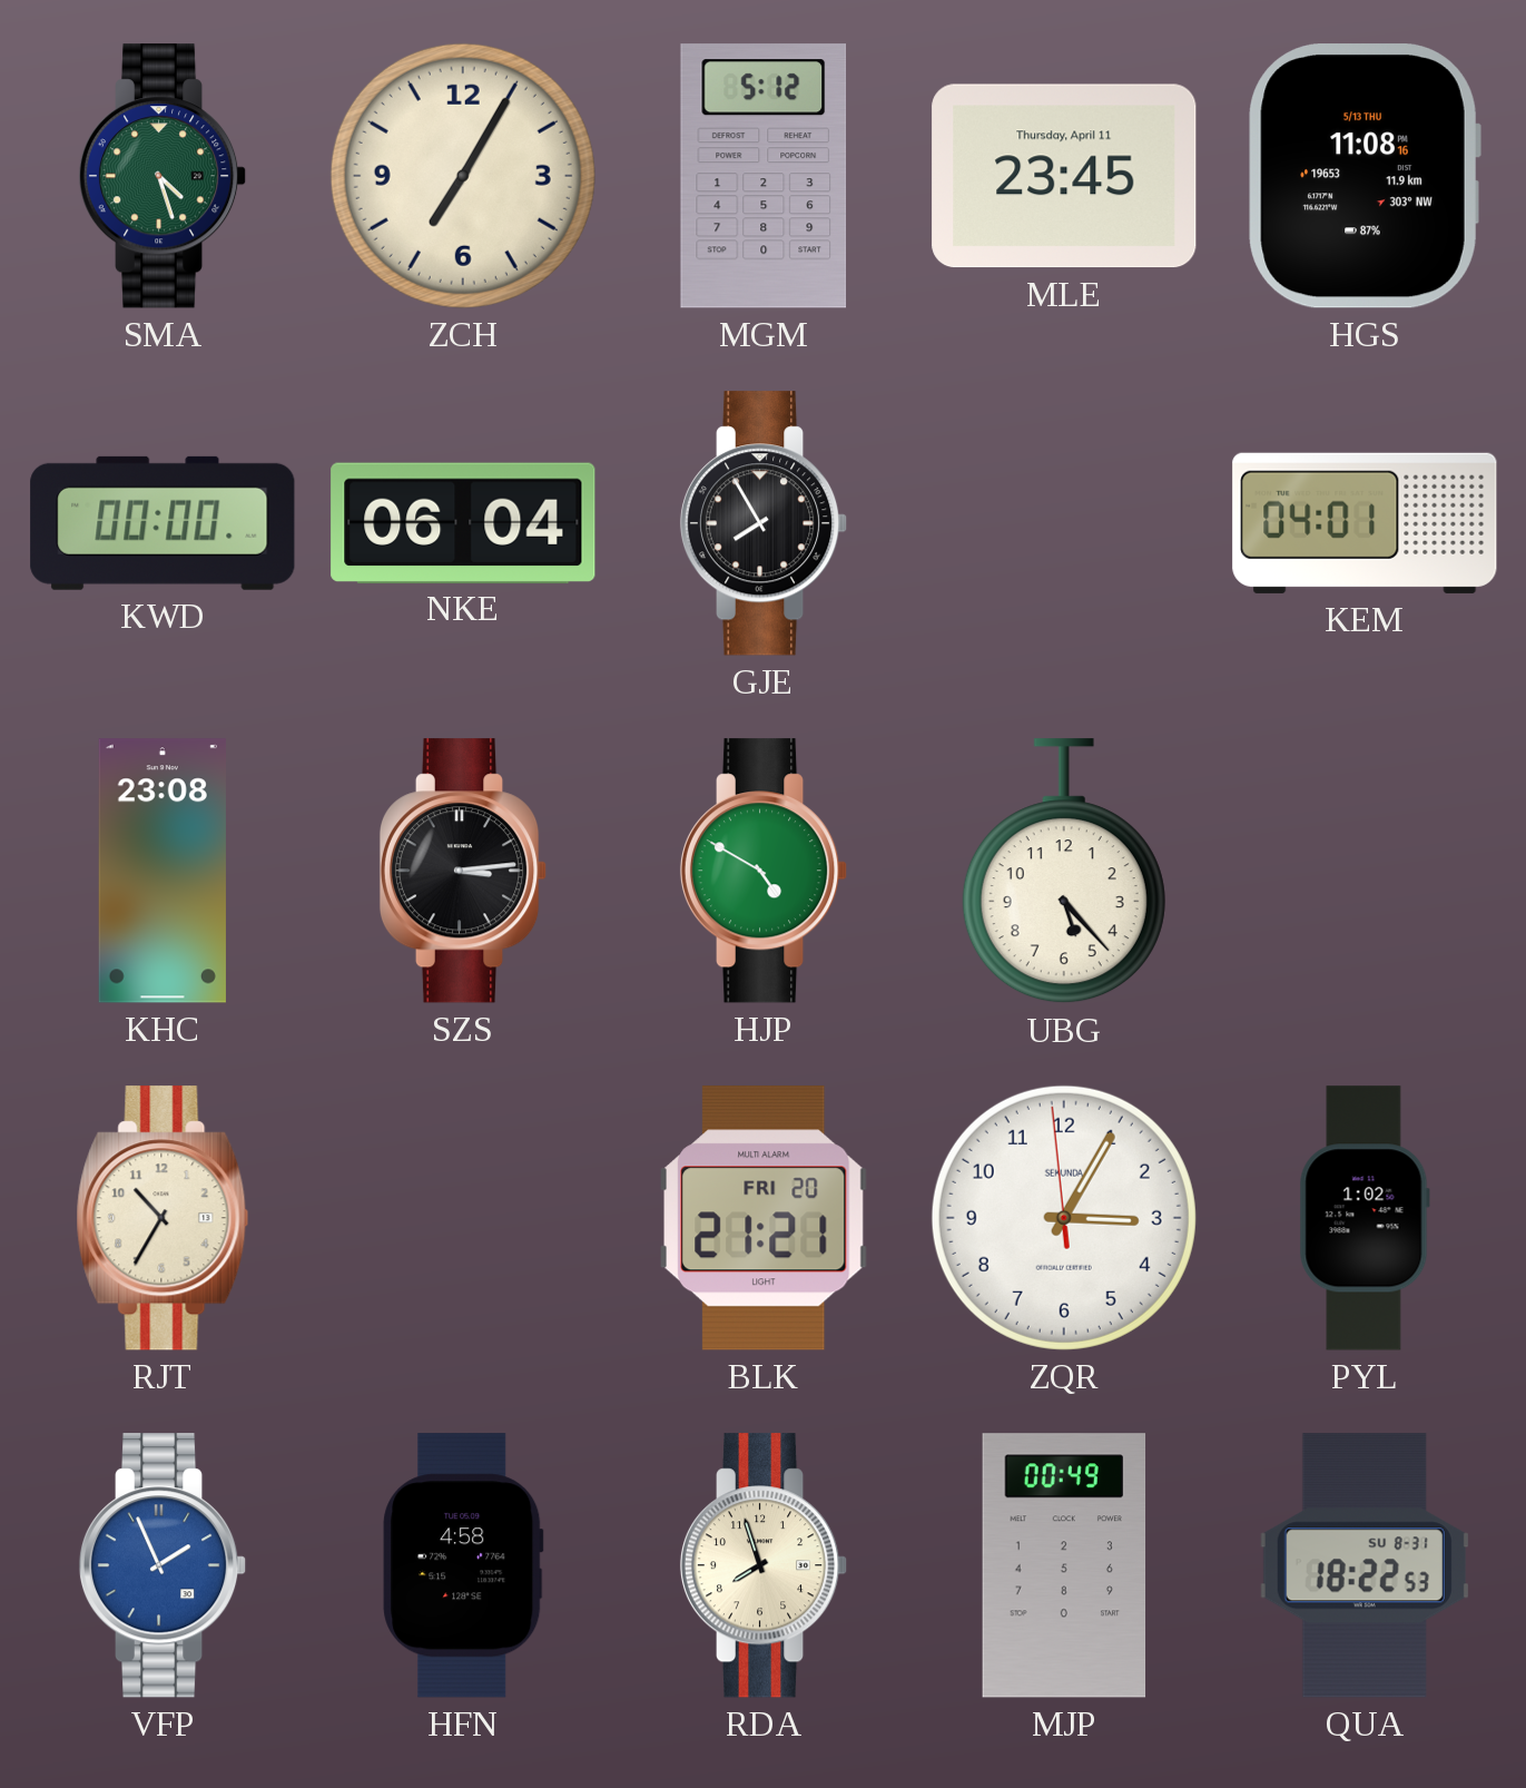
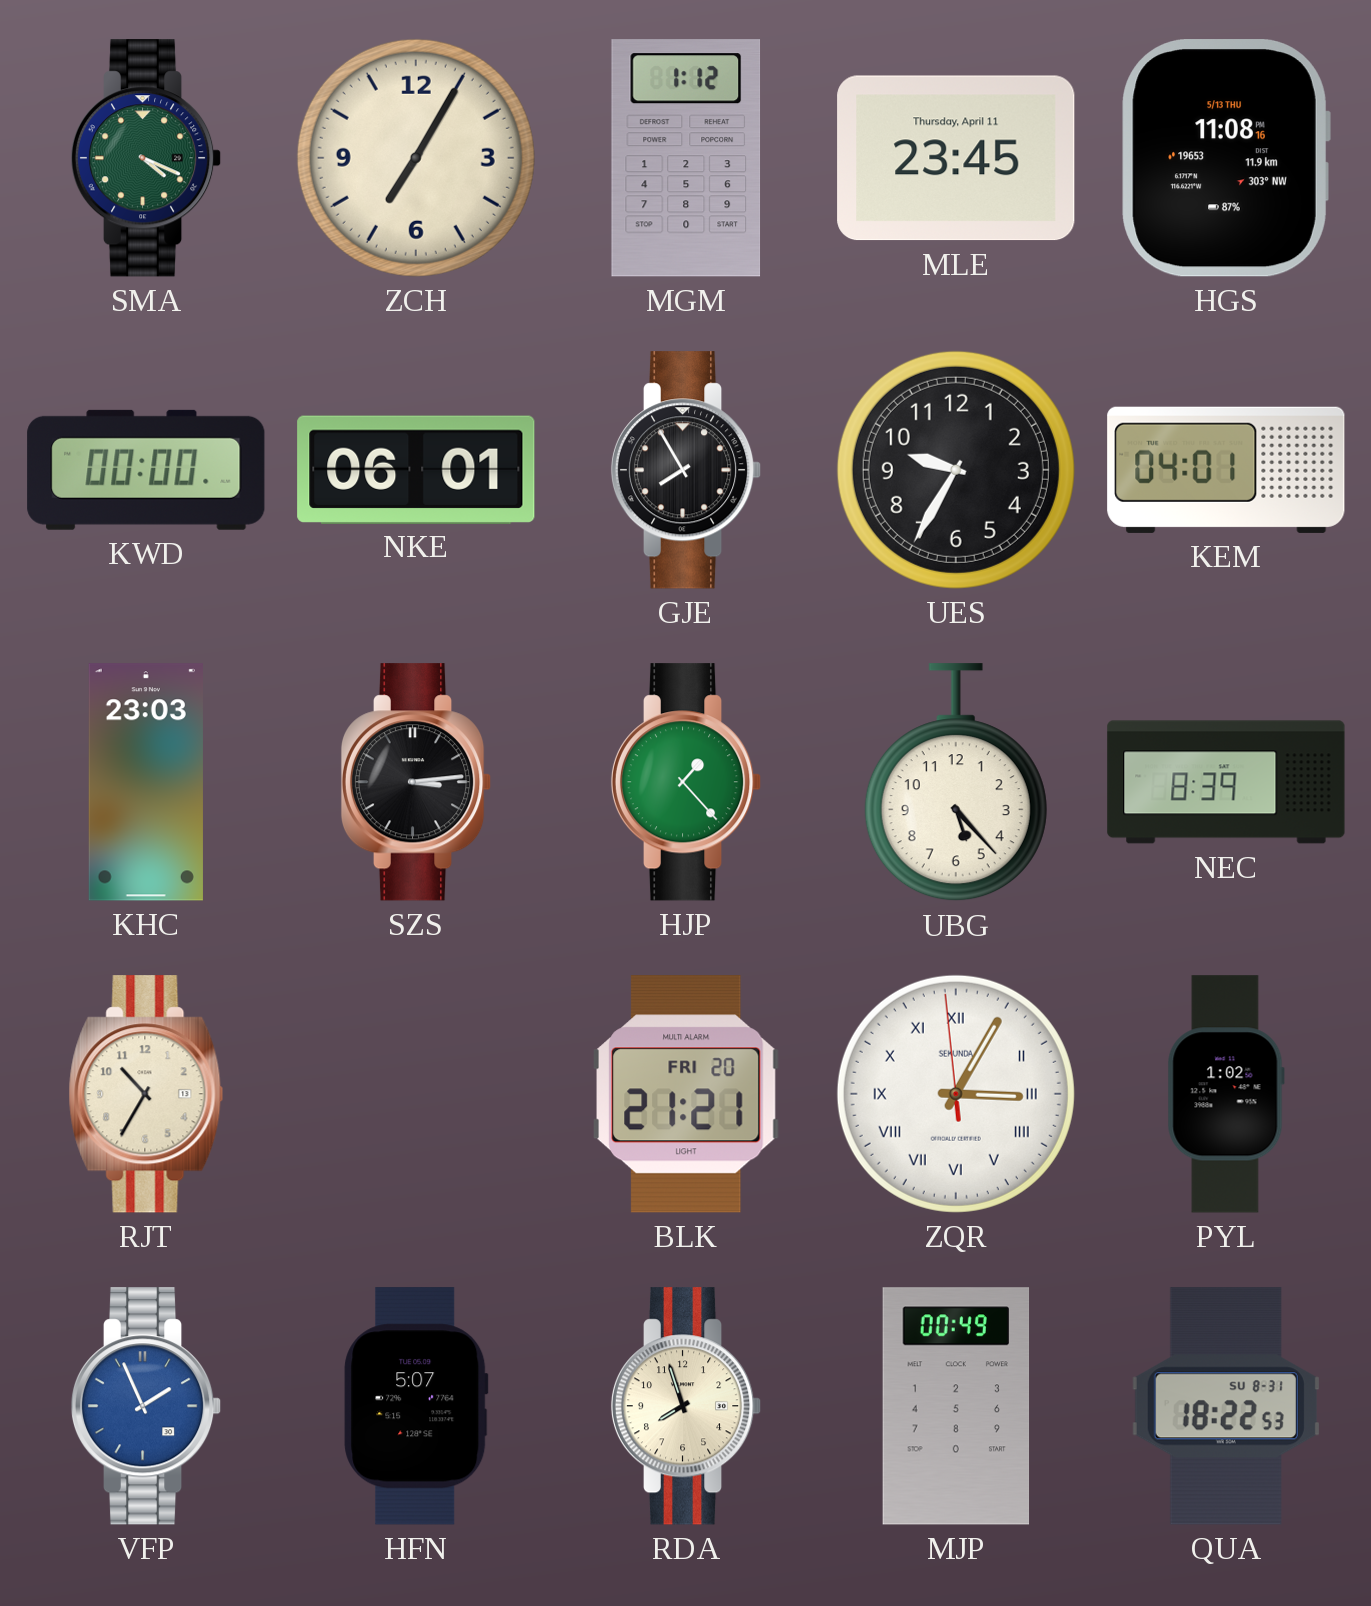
SMA: 4:27 -> 4:19 (146, 158)
MGM: 5:12 -> 1:12 (686, 158)
NKE: 06:04 -> 06:01 (416, 469)
UES: none -> 9:35 (956, 470)
KHC: 23:08 -> 23:03 (146, 782)
HJP: 4:50 -> 1:23 (686, 782)
NEC: none -> 8:39 (1226, 782)
ZQR numerals: Arabic -> Roman (956, 1094)
HFN: 4:58 -> 5:07 (416, 1406)
